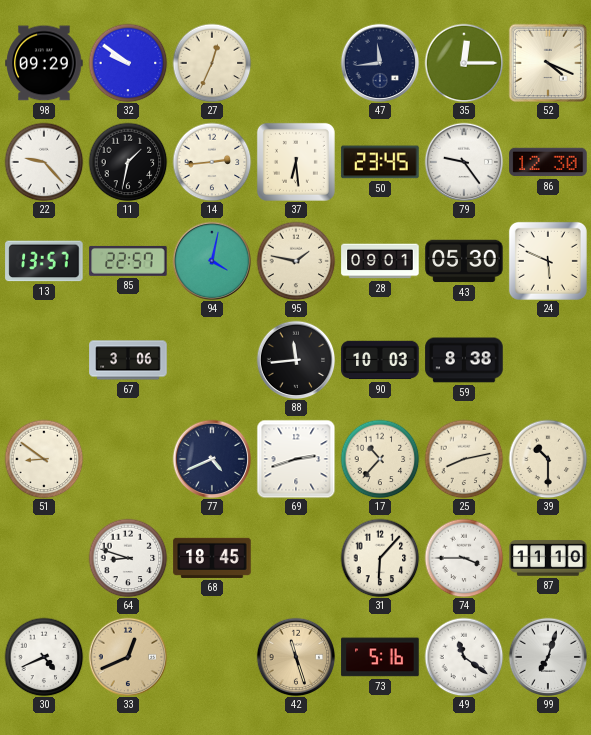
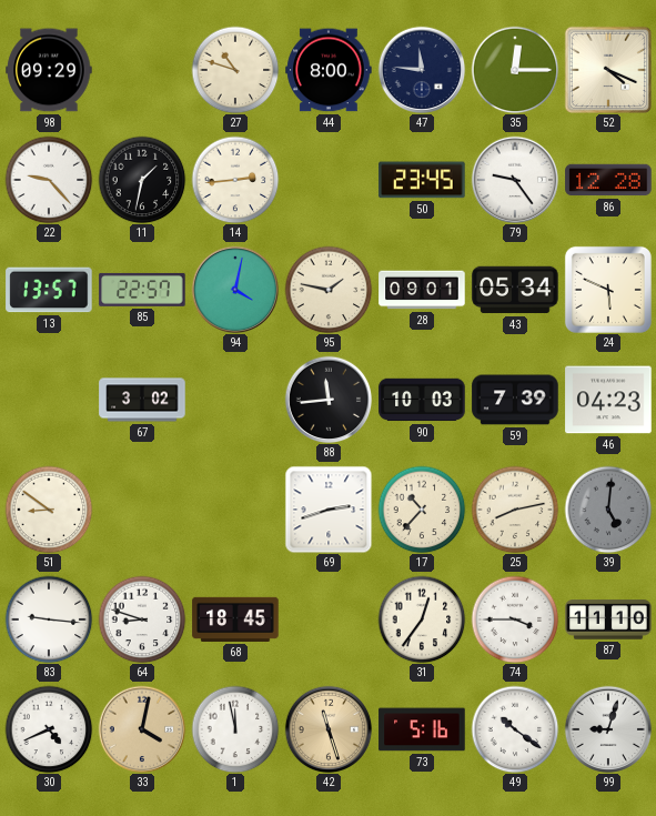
32: 9:51 -> none (128, 63)
27: 12:34 -> 10:48 (235, 70)
44: none -> 8:00 (329, 70)
47: 11:44 -> 11:46 (422, 70)
37: 6:29 -> none (296, 162)
86: 12:30 -> 12:28 (608, 180)
43: 05:30 -> 05:34 (515, 290)
67: 3:06 -> 3:02 (142, 400)
59: 8:38 -> 7:39 (515, 400)
46: none -> 04:23 (608, 400)
77: 4:41 -> none (212, 459)
39: 10:30 -> 5:01 (608, 510)
39 dial: cream -> grey (608, 510)
83: none -> 9:16 (49, 619)
31: 6:07 -> 12:36 (422, 619)
33: 12:41 -> 4:02 (142, 729)
1: none -> 11:58 (235, 729)
49: 11:21 -> 10:21 (515, 729)
99: 7:03 -> 9:03 (608, 729)
